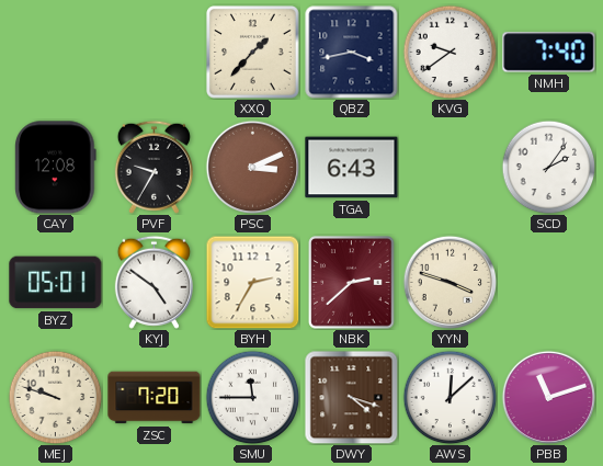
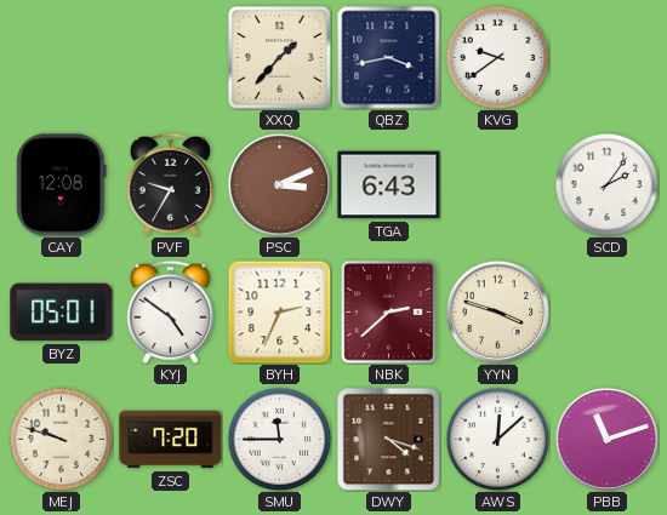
NMH: 7:40 -> none (549, 53)
BYH: 2:35 -> 2:34 (279, 311)
